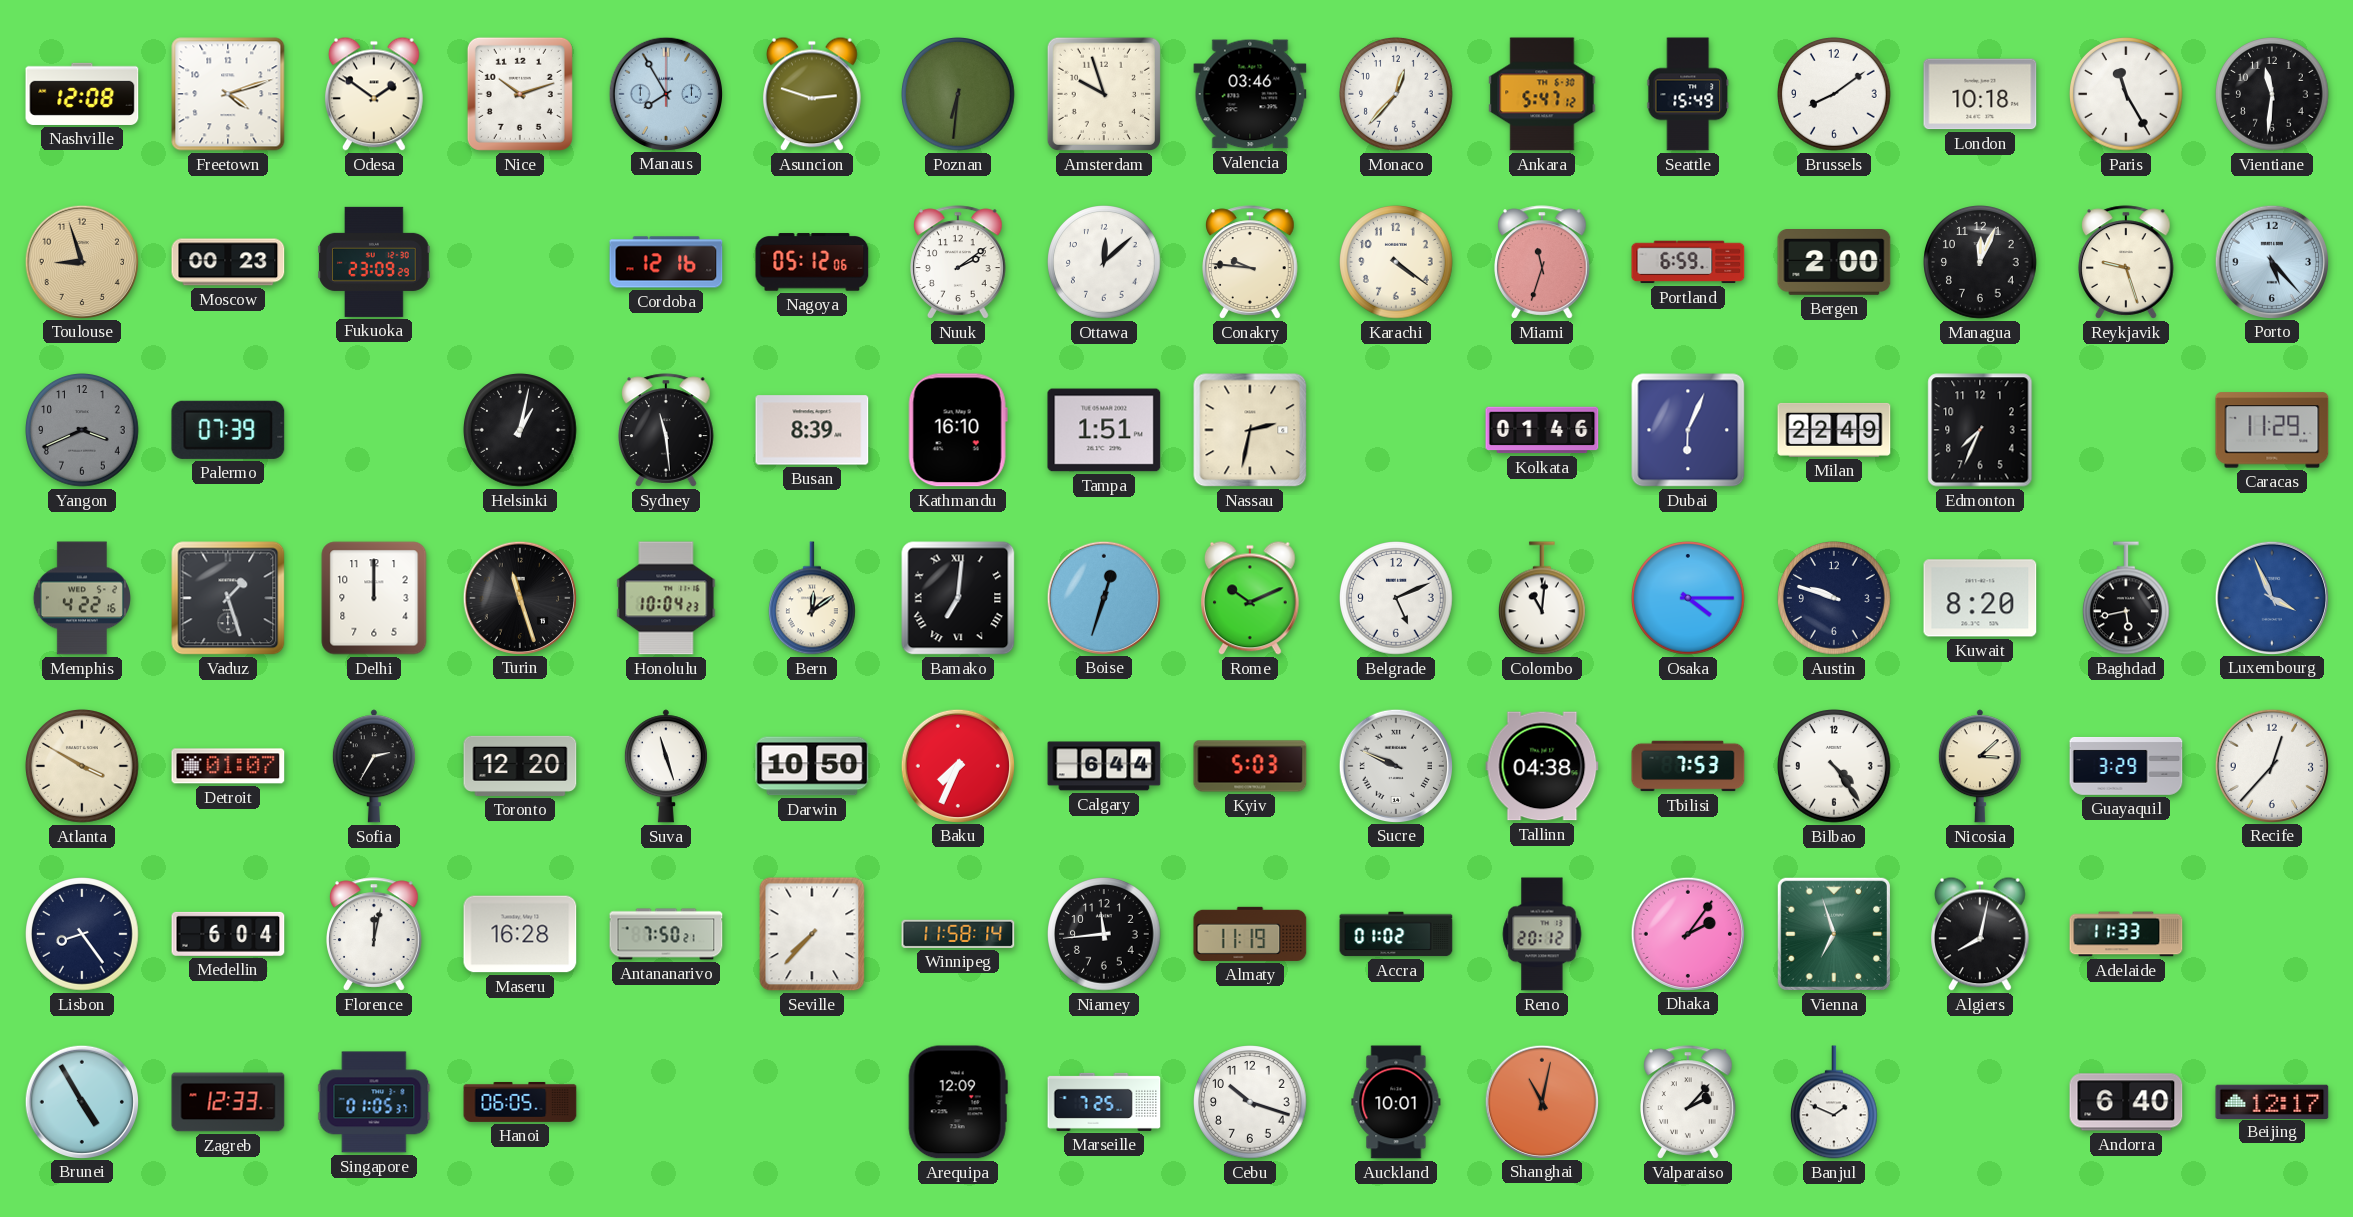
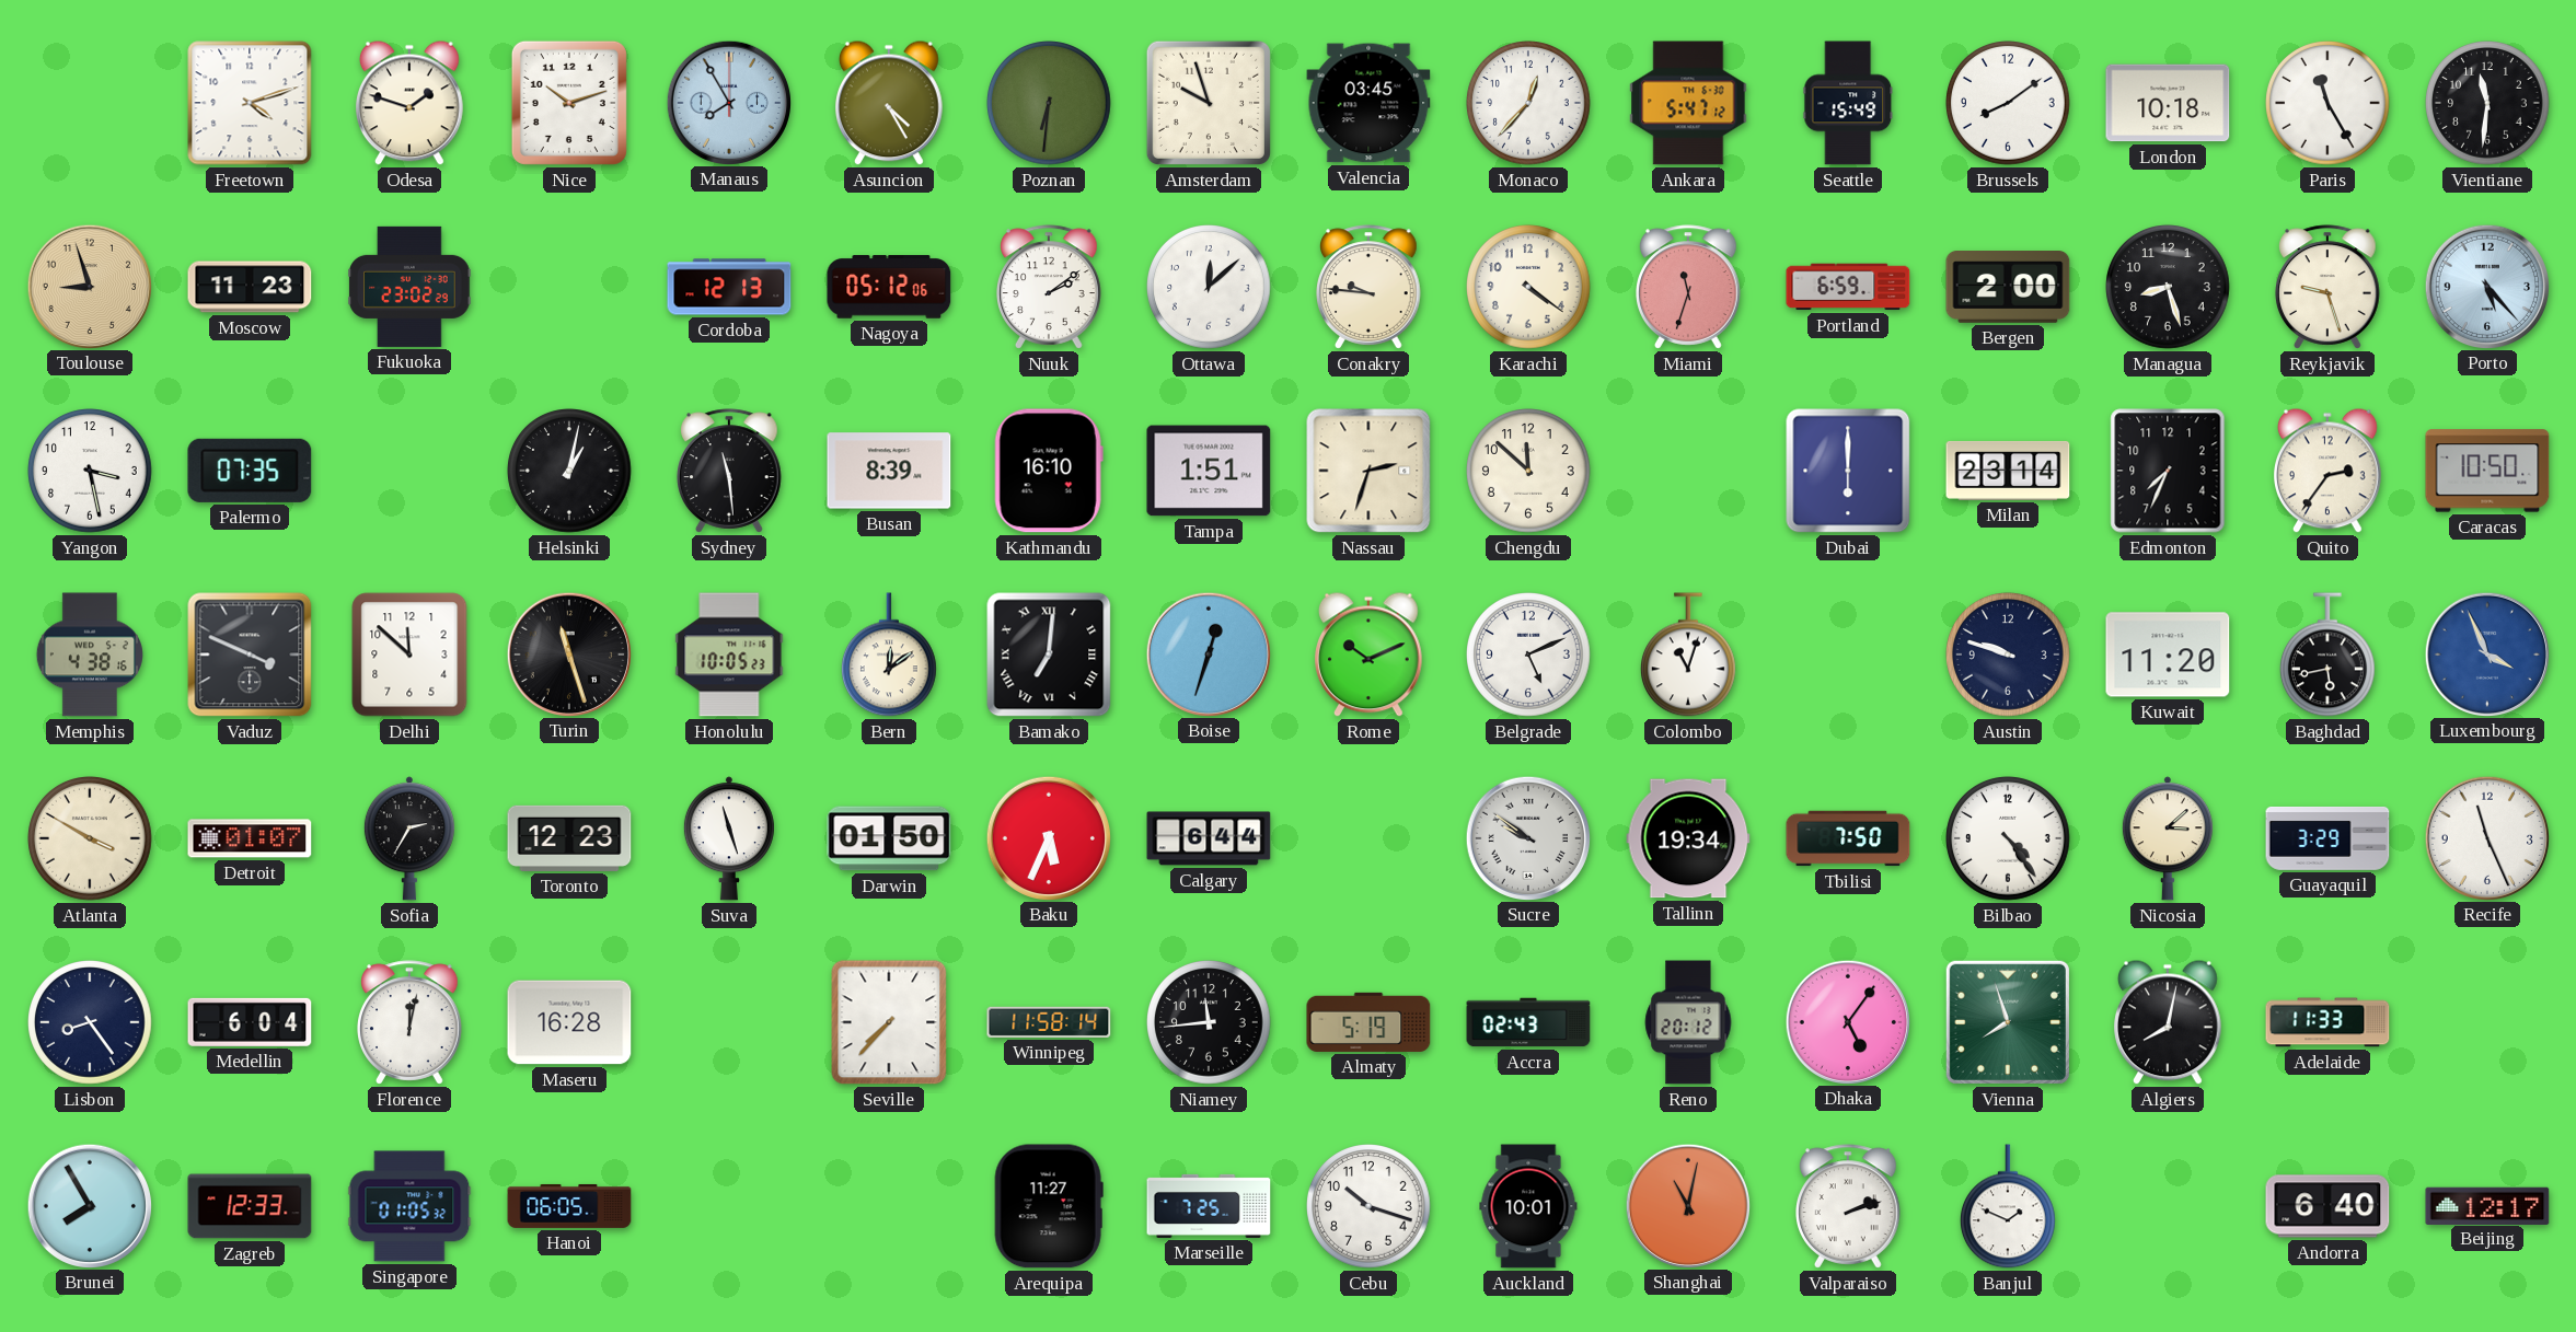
Nashville: 12:08 -> none (82, 94)
Odesa: 1:51 -> 1:48 (411, 103)
Asuncion: 2:48 -> 4:25 (890, 103)
Valencia: 03:46 -> 03:45 (1368, 103)
Moscow: 00:23 -> 11:23 (250, 287)
Fukuoka: 23:09 -> 23:02 (409, 287)
Cordoba: 12:16 -> 12:13 (729, 287)
Managua: 12:04 -> 8:27 (2169, 288)
Yangon: 3:41 -> 3:28 (91, 472)
Yangon dial: grey -> white (91, 472)
Palermo: 07:39 -> 07:35 (250, 471)
Nassau: 2:32 -> 2:33 (1368, 471)
Chengdu: none -> 11:52 (1529, 472)
Kolkata: 01:46 -> none (1542, 430)
Dubai: 6:04 -> 6:00 (1848, 471)
Milan: 22:49 -> 23:14 (2008, 471)
Quito: none -> 2:36 (2329, 471)
Caracas: 11:29 -> 10:50 (2487, 471)
Memphis: 4:22 -> 4:38 (90, 655)
Vaduz: 1:27 -> 3:49 (250, 655)
Delhi: 12:00 -> 11:52 (409, 655)
Honolulu: 10:04 -> 10:05 (729, 655)
Colombo: 11:01 -> 11:03 (1689, 655)
Osaka: 4:15 -> none (1689, 599)
Kuwait: 8:20 -> 11:20 (2168, 655)
Toronto: 12:20 -> 12:23 (569, 838)
Darwin: 10:50 -> 01:50 (889, 838)
Baku: 7:34 -> 5:34 (1048, 837)
Kyiv: 5:03 -> none (1250, 766)
Sucre: 9:49 -> 9:51 (1527, 837)
Tallinn: 04:38 -> 19:34 (1688, 838)
Tbilisi: 7:53 -> 7:50 (1848, 838)
Recife: 12:37 -> 11:26 (2486, 837)
Antananarivo: 7:50 -> none (666, 934)
Almaty: 11:19 -> 5:19 (1368, 1022)
Accra: 01:02 -> 02:43 (1528, 1022)
Dhaka: 2:06 -> 5:06 (1847, 1021)
Vienna: 6:57 -> 7:57 (2008, 1022)
Brunei: 4:55 -> 7:55 (89, 1205)
Singapore: 01:05:37 -> 01:05:32 (409, 1206)
Arequipa: 12:09 -> 11:27 (1049, 1206)
Valparaiso: 2:07 -> 2:12 (1849, 1206)
